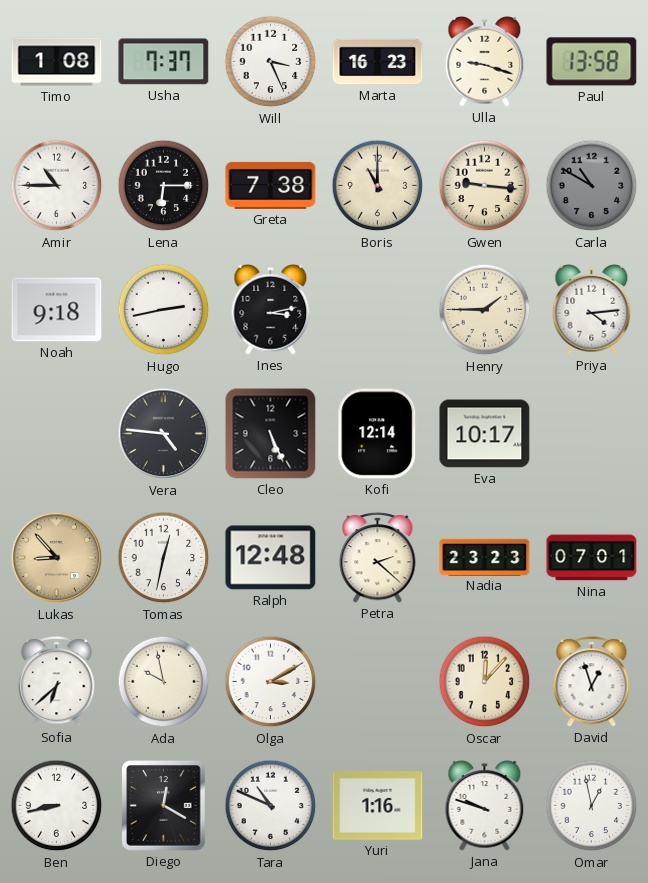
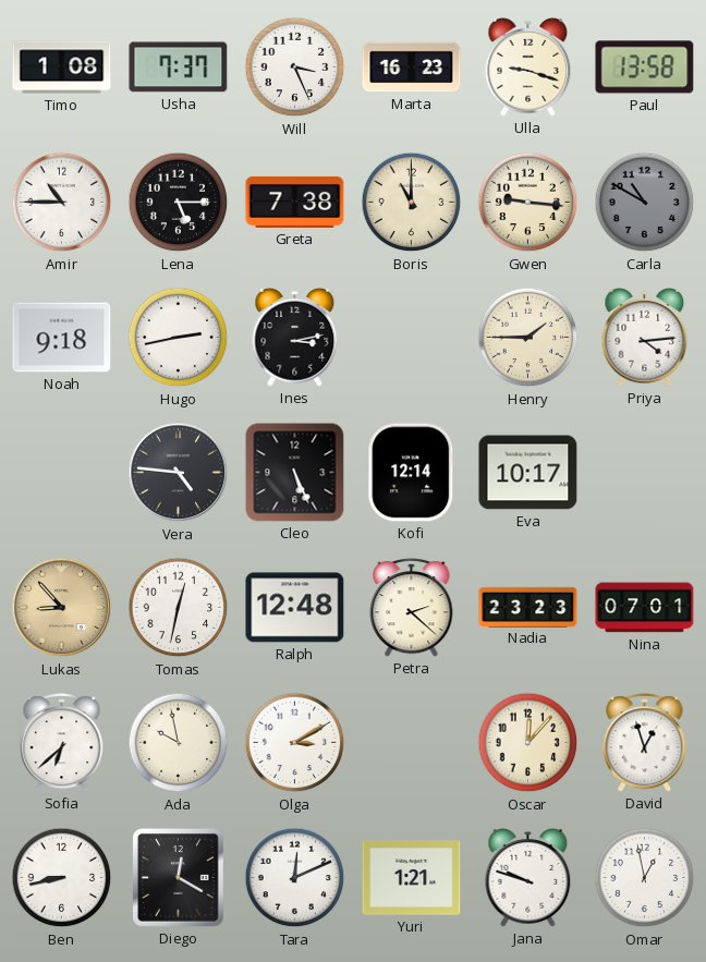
Lena: 6:15 -> 5:15 (179, 203)
Tara: 10:49 -> 12:11 (295, 878)
Yuri: 1:16 -> 1:21 (412, 878)
